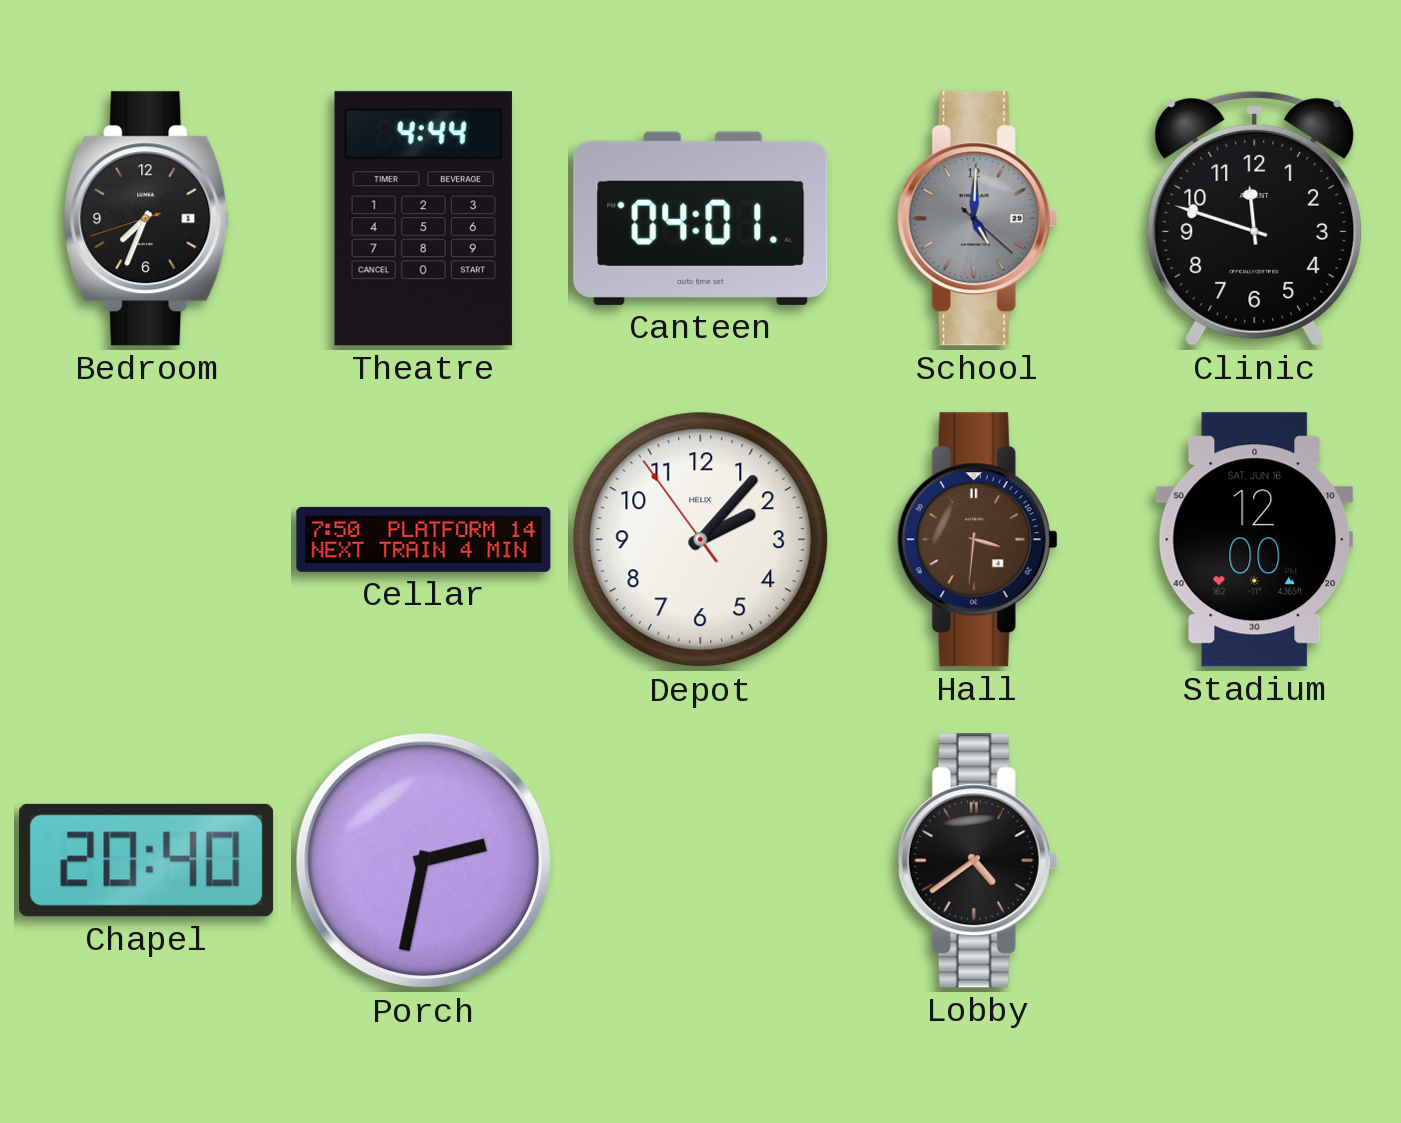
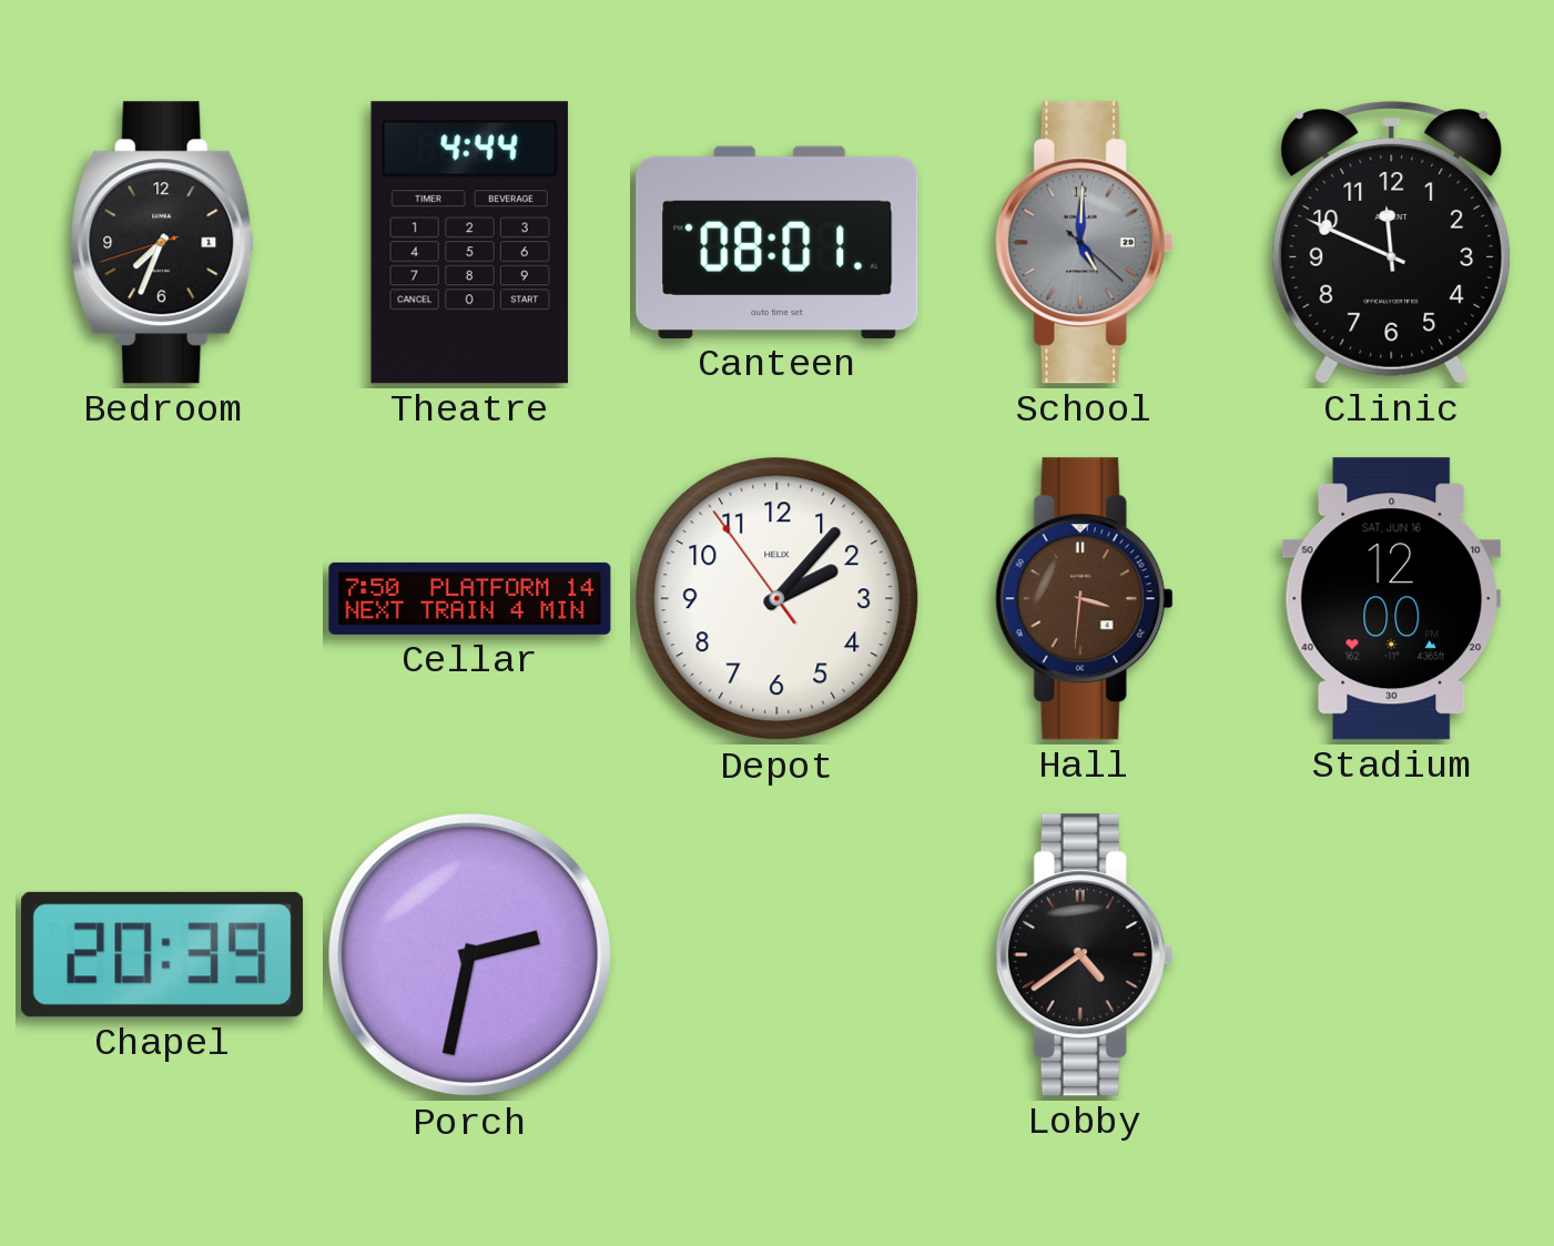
Canteen: 04:01 -> 08:01 (778, 242)
Clinic: 11:48 -> 11:49 (1392, 243)
Chapel: 20:40 -> 20:39 (163, 954)
